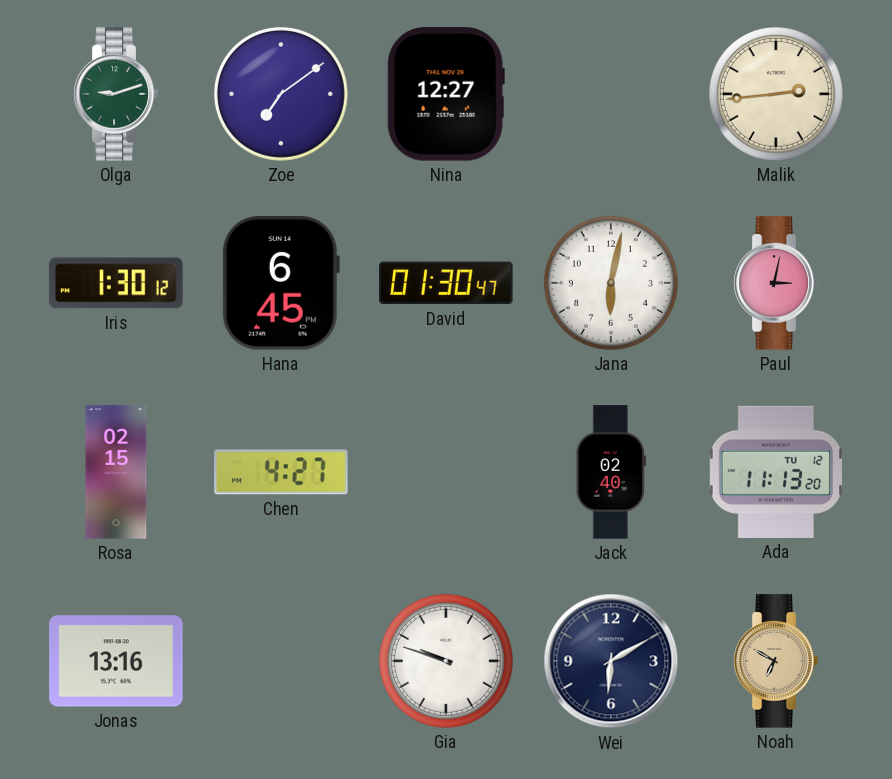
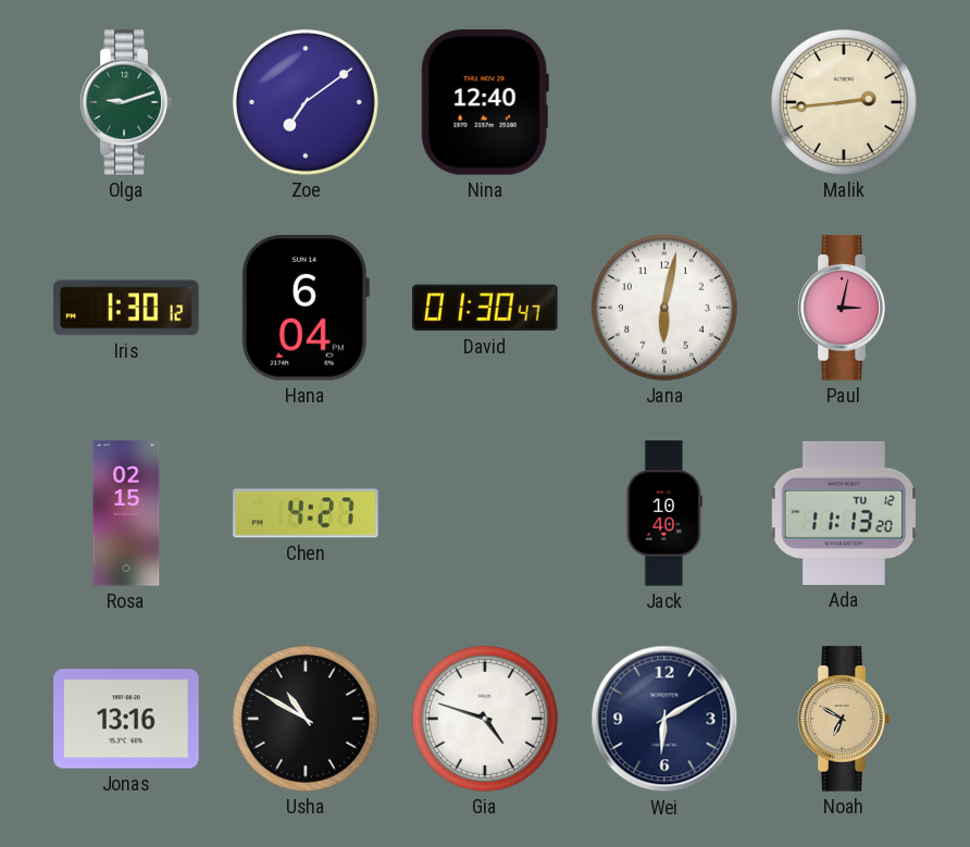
Nina: 12:27 -> 12:40 (485, 102)
Hana: 6:45 -> 6:04 (306, 308)
Jack: 02:40 -> 10:40 (664, 513)
Usha: none -> 10:50 (306, 719)
Gia: 9:48 -> 4:48 (485, 719)
